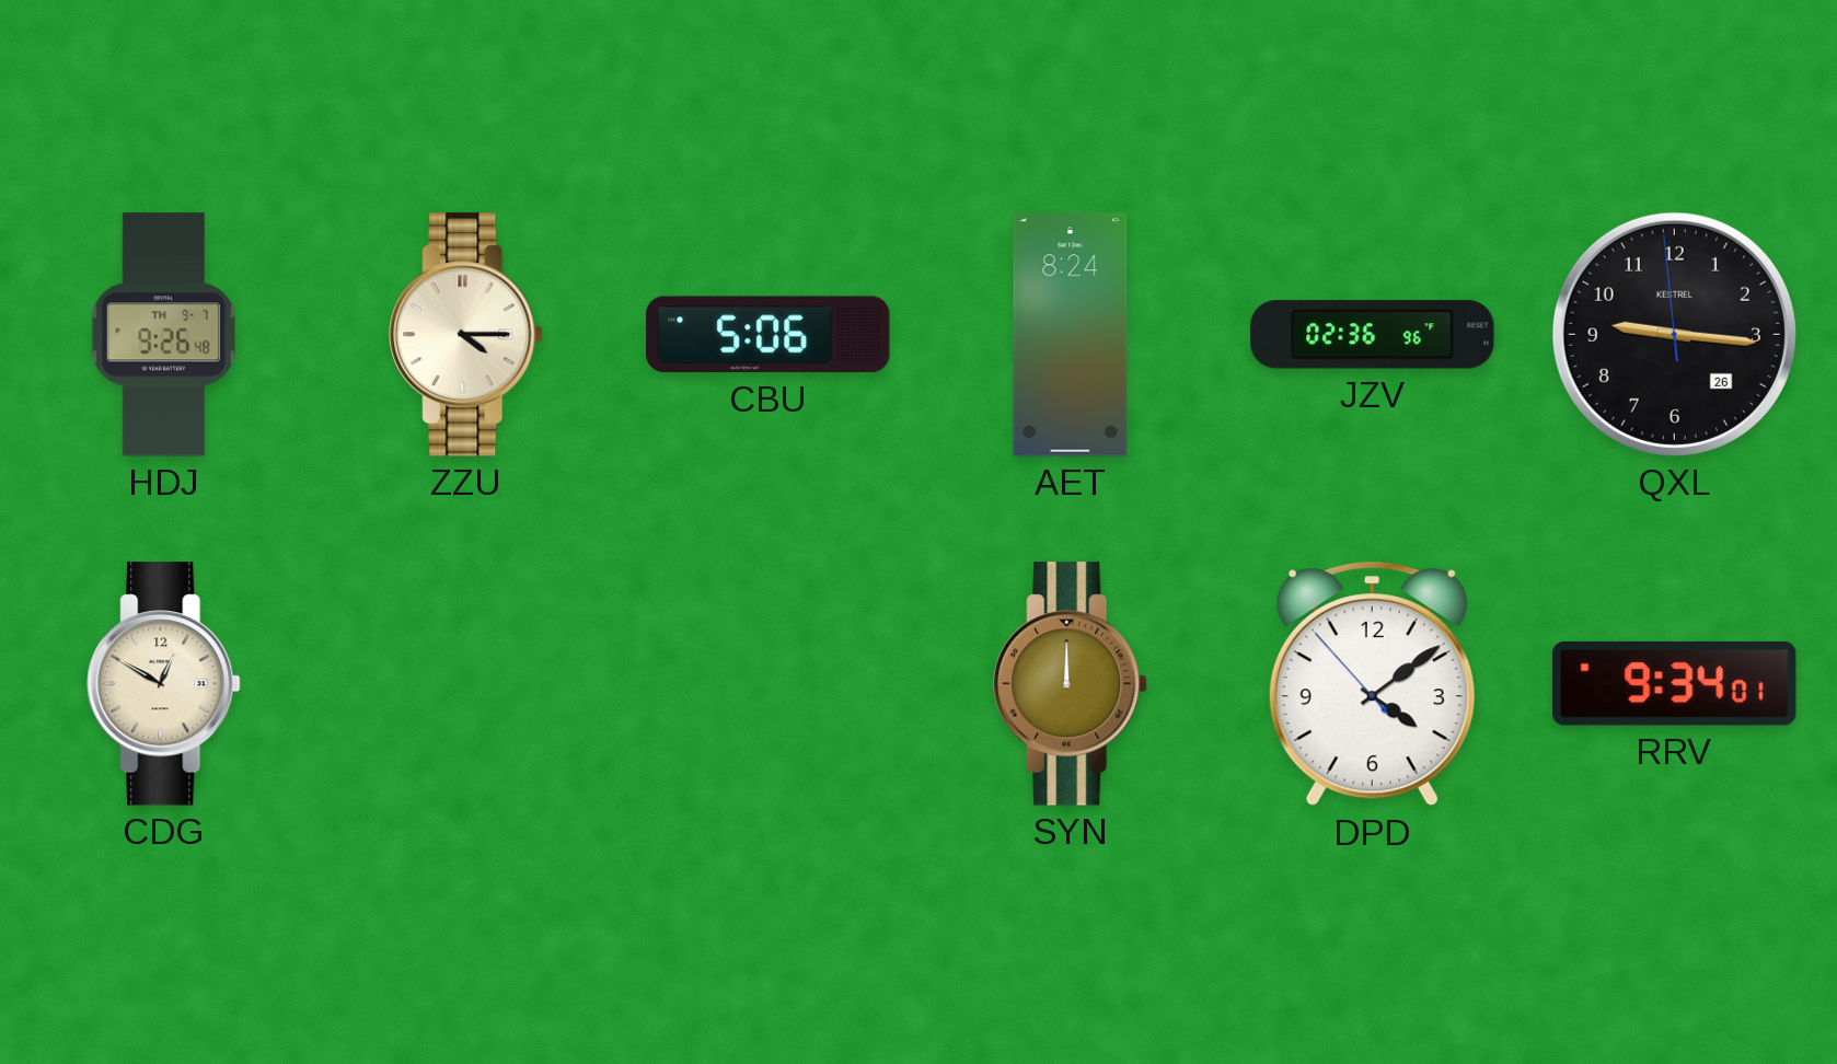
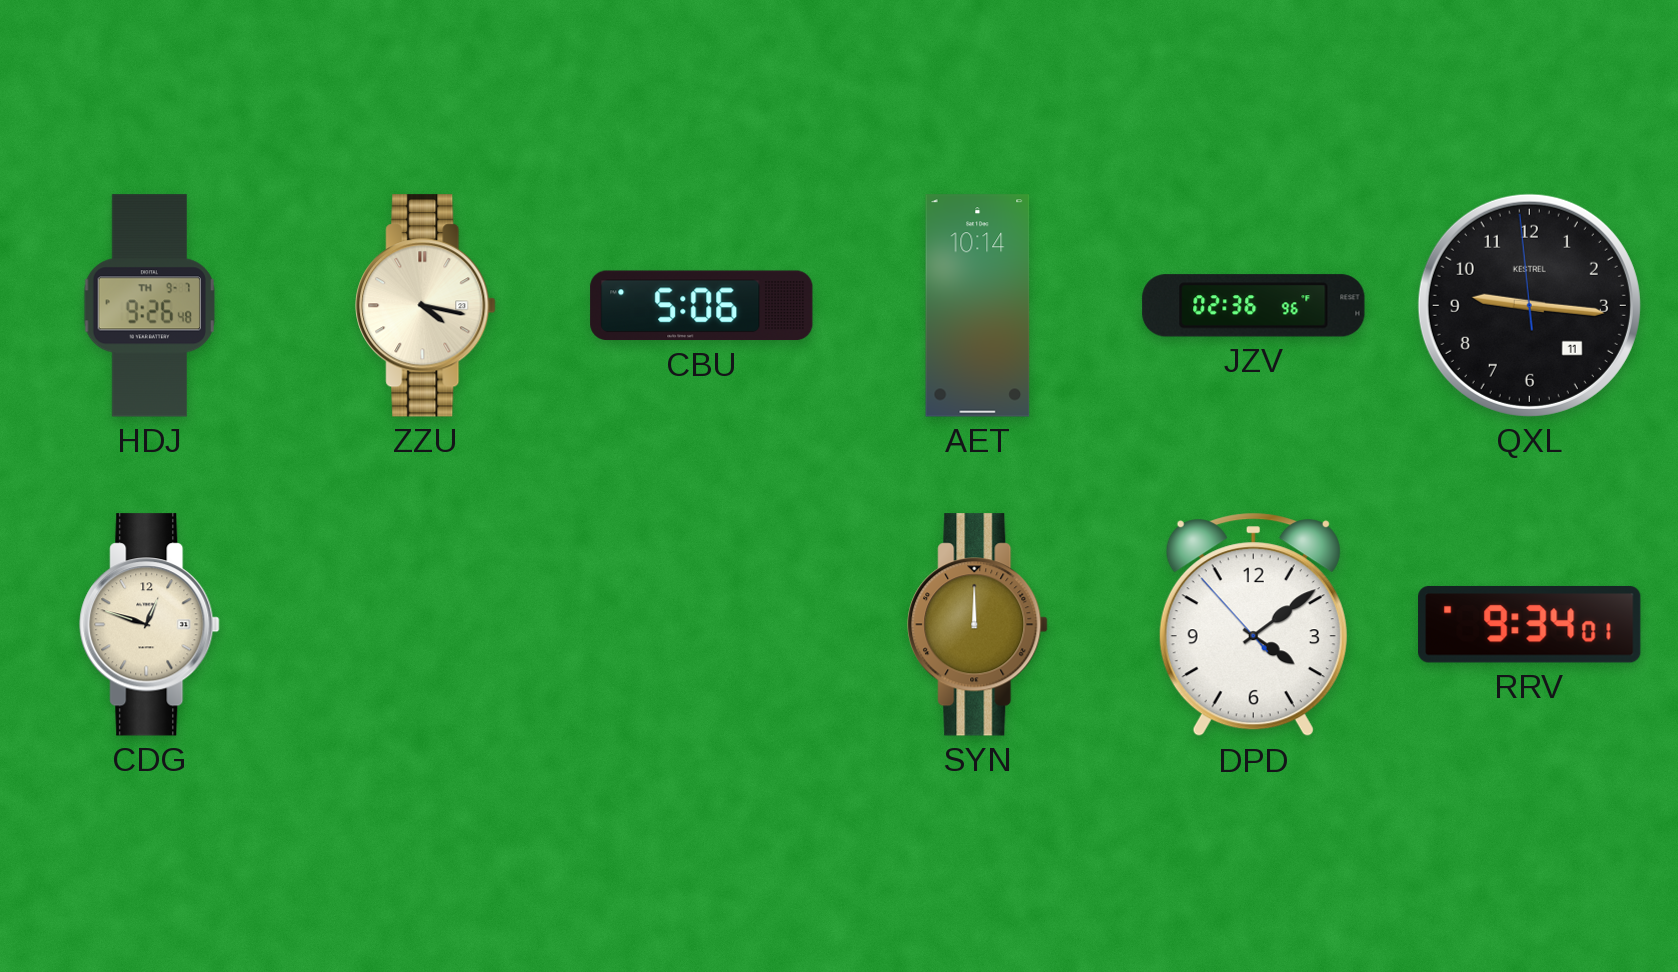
ZZU: 4:15 -> 4:17 (426, 306)
AET: 8:24 -> 10:14 (978, 306)
QXL date: 26 -> 11 (1529, 305)
CDG: 12:50 -> 12:48 (150, 625)
